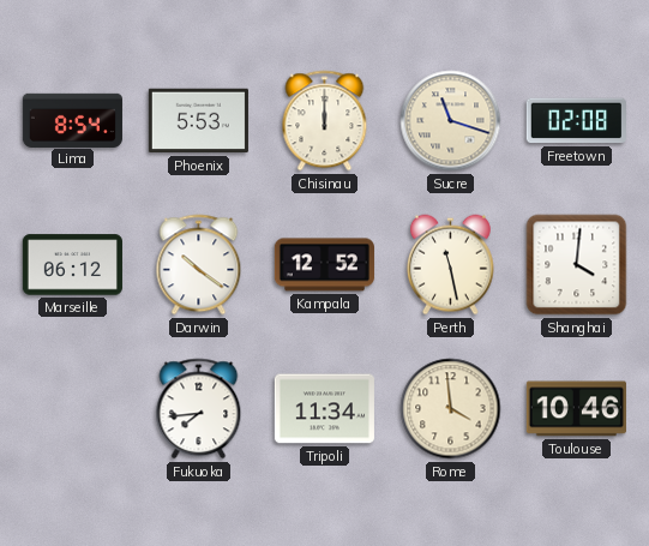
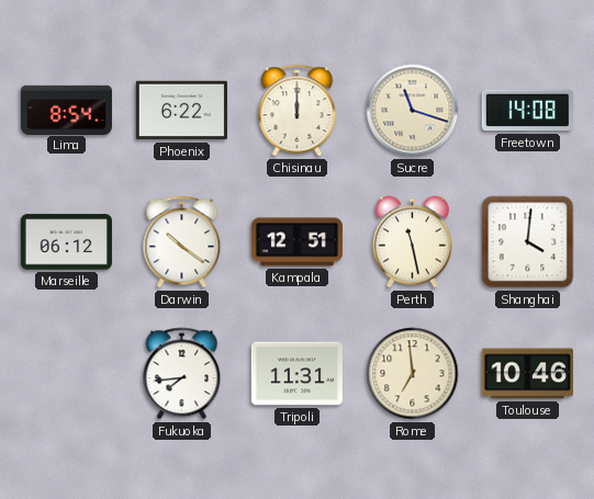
Phoenix: 5:53 -> 6:22 (181, 111)
Freetown: 02:08 -> 14:08 (527, 111)
Kampala: 12:52 -> 12:51 (296, 242)
Tripoli: 11:34 -> 11:31 (296, 374)
Rome: 3:59 -> 6:59 (413, 374)
